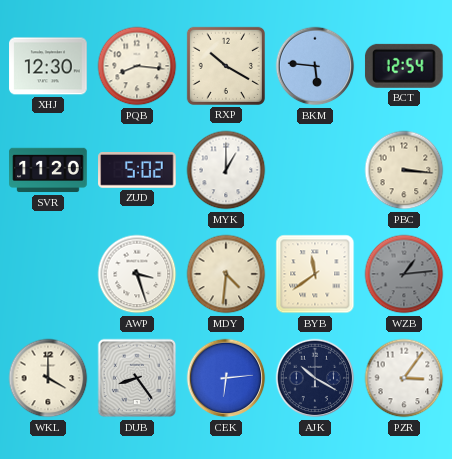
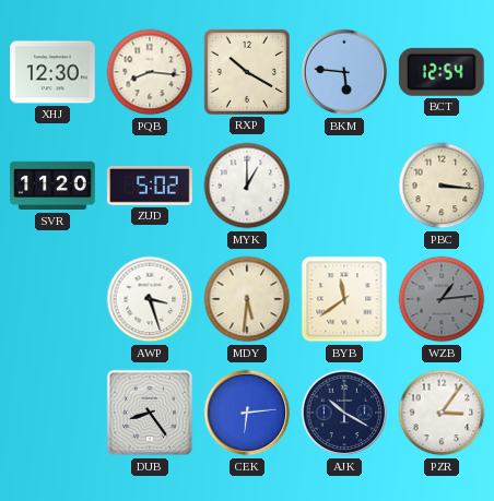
MDY: 4:31 -> 5:31 (247, 299)
WKL: 4:00 -> none (48, 378)
